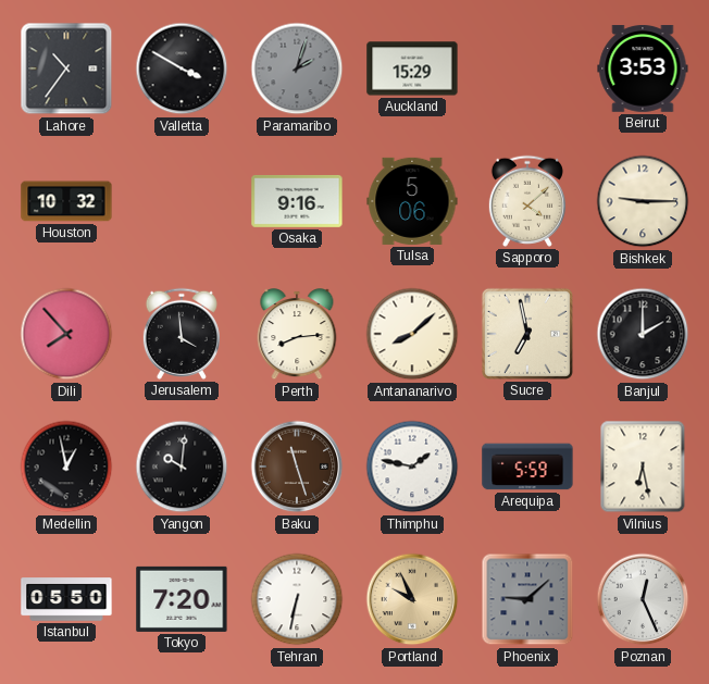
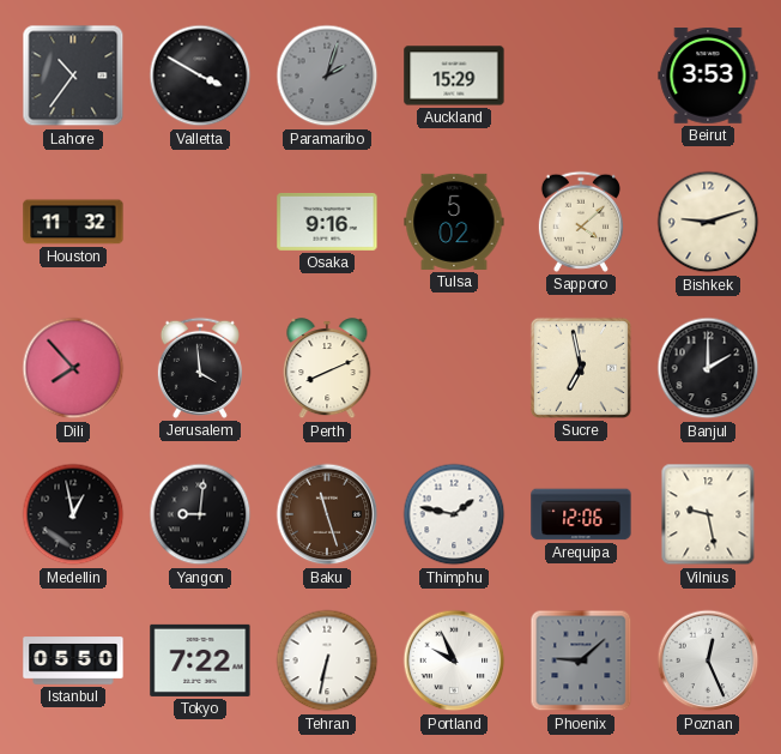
Houston: 10:32 -> 11:32 (73, 222)
Tulsa: 5:06 -> 5:02 (454, 222)
Bishkek: 9:15 -> 9:12 (708, 222)
Perth: 8:14 -> 8:11 (327, 369)
Antananarivo: 8:08 -> none (412, 334)
Yangon: 10:01 -> 9:01 (200, 514)
Arequipa: 5:59 -> 12:06 (581, 514)
Vilnius: 6:28 -> 9:28 (708, 514)
Tokyo: 7:20 -> 7:22 (200, 660)
Portland dial: champagne -> white (454, 660)
